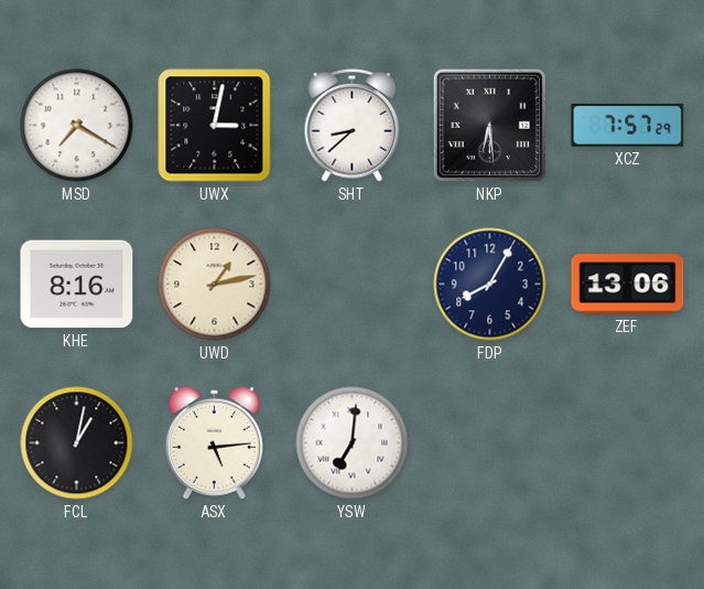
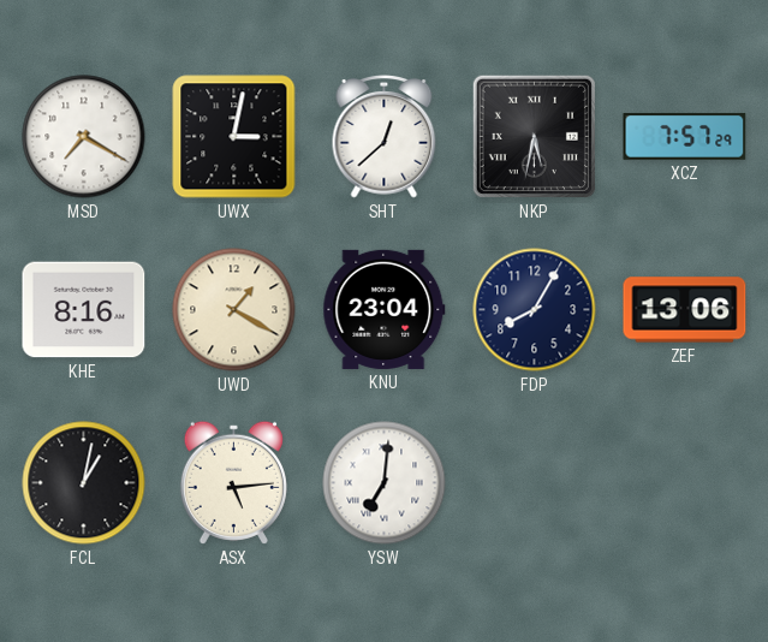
SHT: 8:38 -> 12:38 (385, 137)
NKP: 6:29 -> 5:32 (534, 136)
UWD: 1:13 -> 1:20 (234, 310)
KNU: none -> 23:04 (385, 309)
